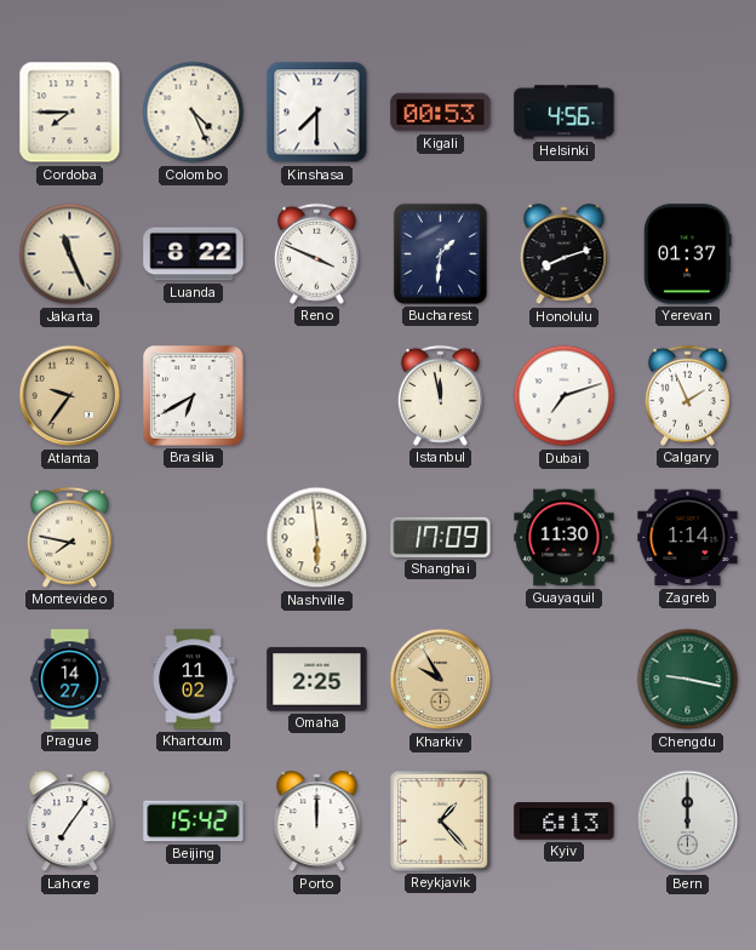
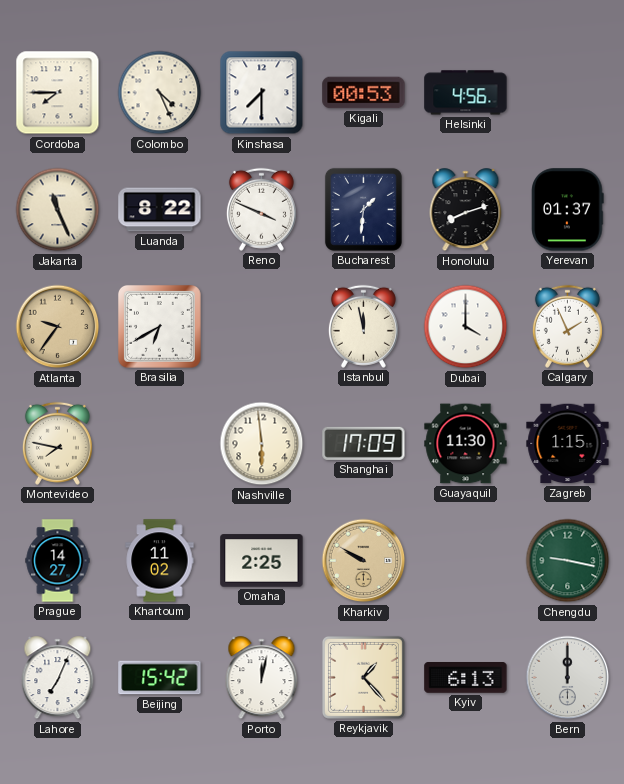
Dubai: 7:12 -> 4:00 (466, 327)
Zagreb: 1:14 -> 1:15 (568, 444)
Kharkiv: 9:55 -> 9:50 (364, 561)
Lahore: 7:06 -> 7:04 (58, 678)
Porto: 12:00 -> 12:02 (262, 678)
